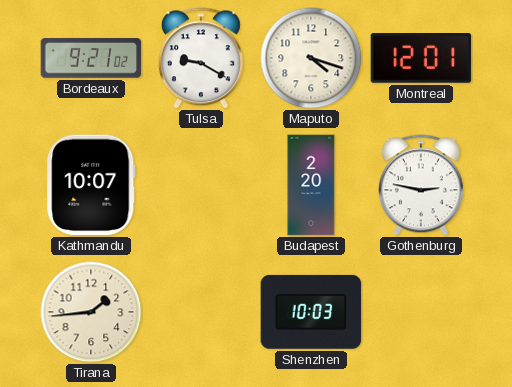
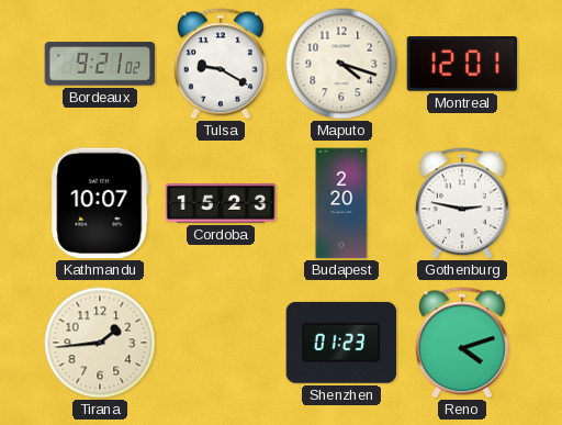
Cordoba: none -> 15:23 (221, 203)
Shenzhen: 10:03 -> 01:23 (341, 343)
Reno: none -> 4:12 (462, 343)
